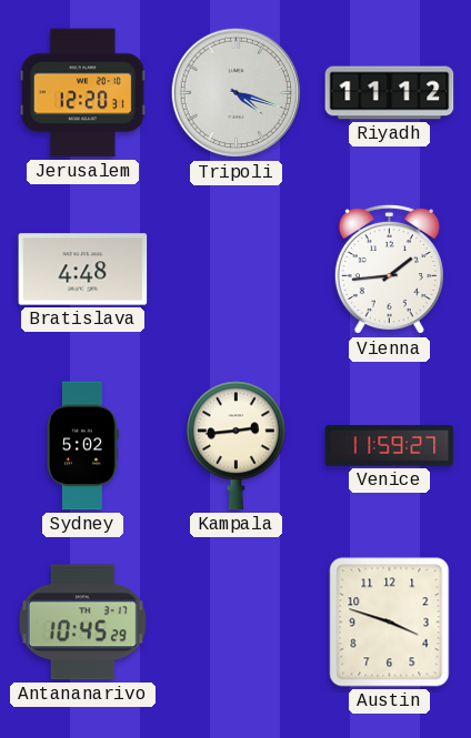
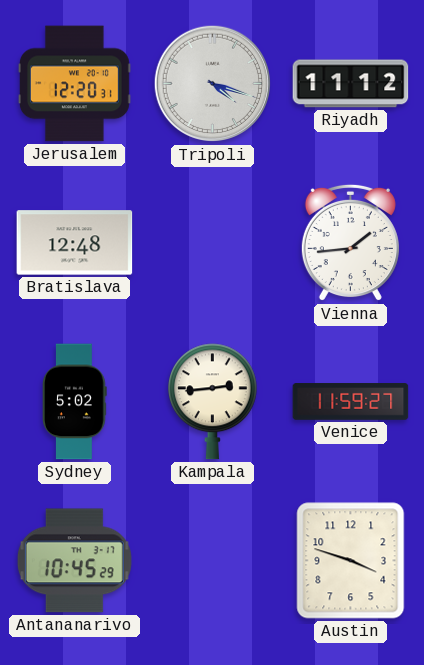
Bratislava: 4:48 -> 12:48 (75, 243)
